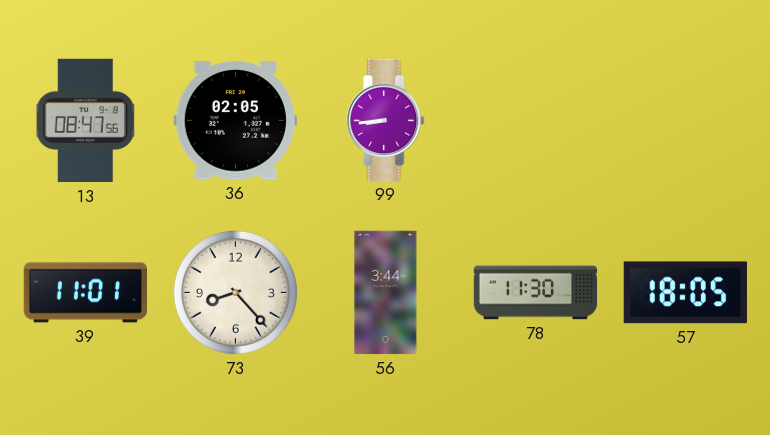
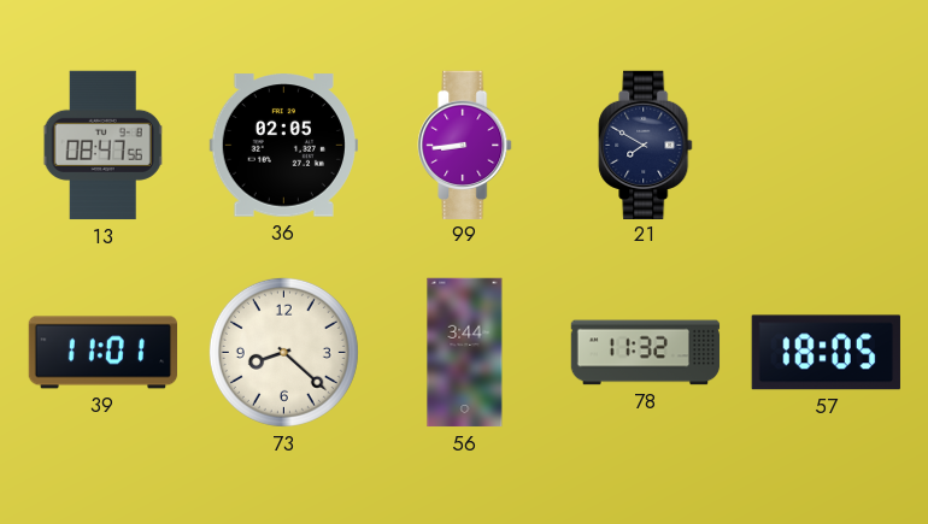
21: none -> 7:50 (646, 145)
73: 8:23 -> 8:22 (283, 352)
78: 11:30 -> 11:32 (646, 353)
